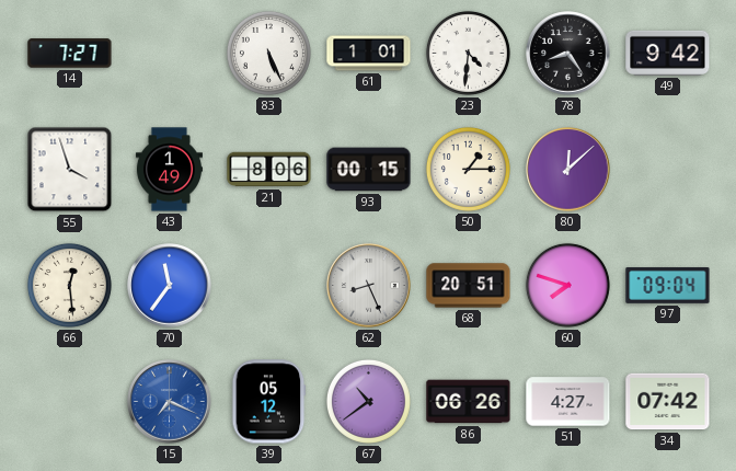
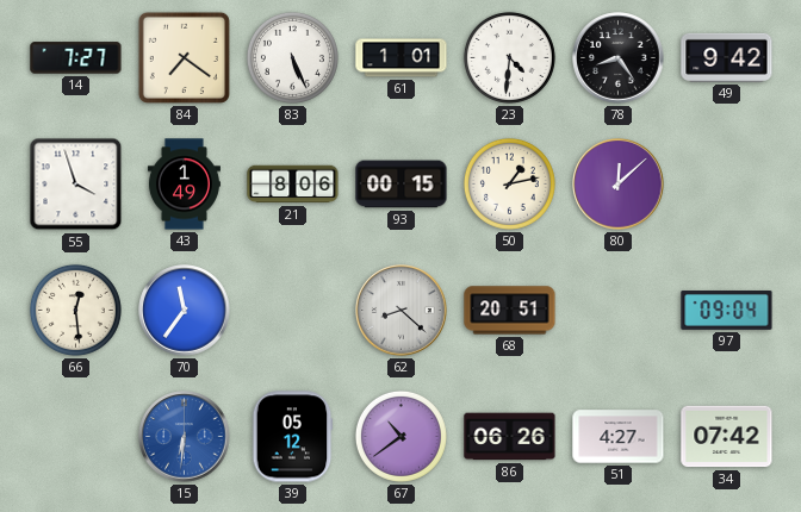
84: none -> 7:21 (184, 57)
50: 1:15 -> 1:13 (509, 183)
62: 8:26 -> 8:22 (402, 311)
60: 7:48 -> none (567, 285)
15: 7:19 -> 6:31 (185, 437)
